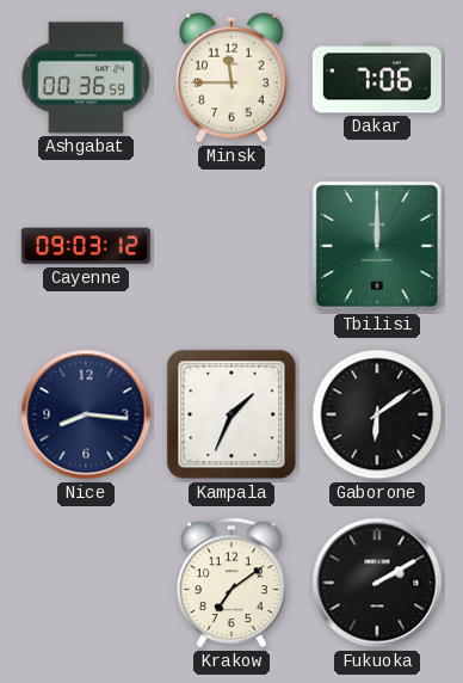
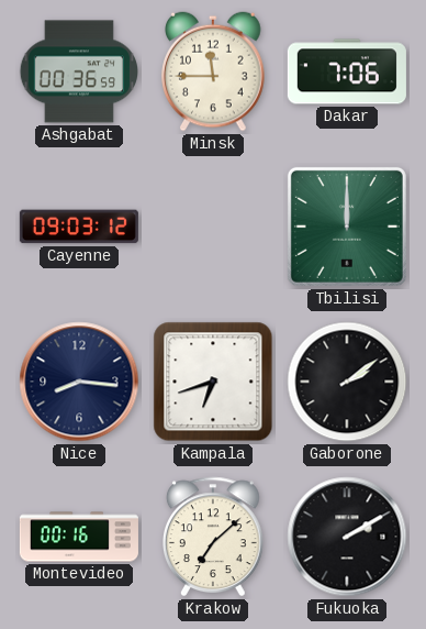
Kampala: 1:34 -> 6:42 (213, 382)
Gaborone: 6:09 -> 2:09 (347, 382)
Montevideo: none -> 00:16 (79, 537)
Krakow: 7:09 -> 7:08 (214, 537)
